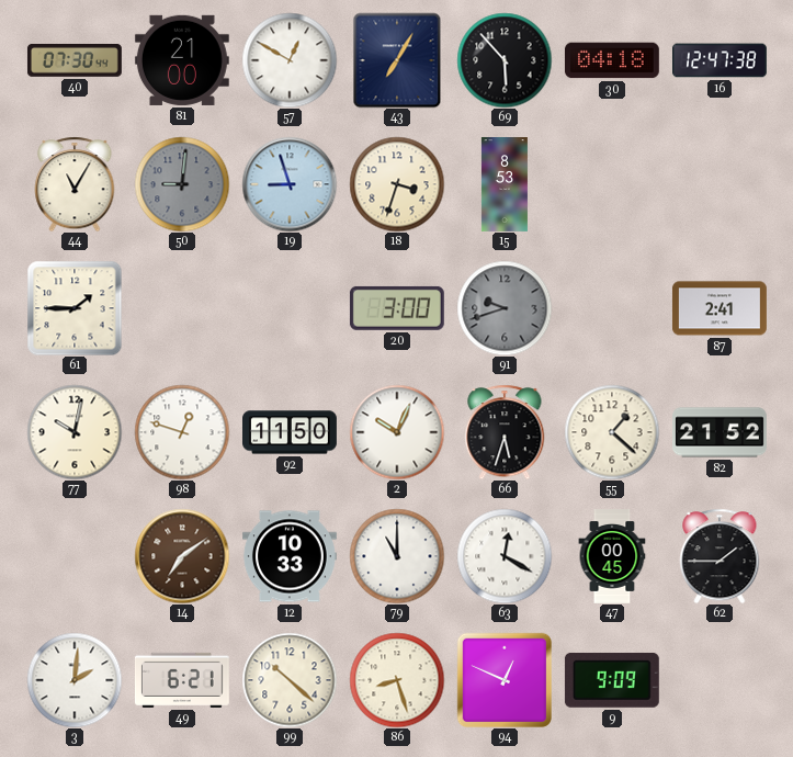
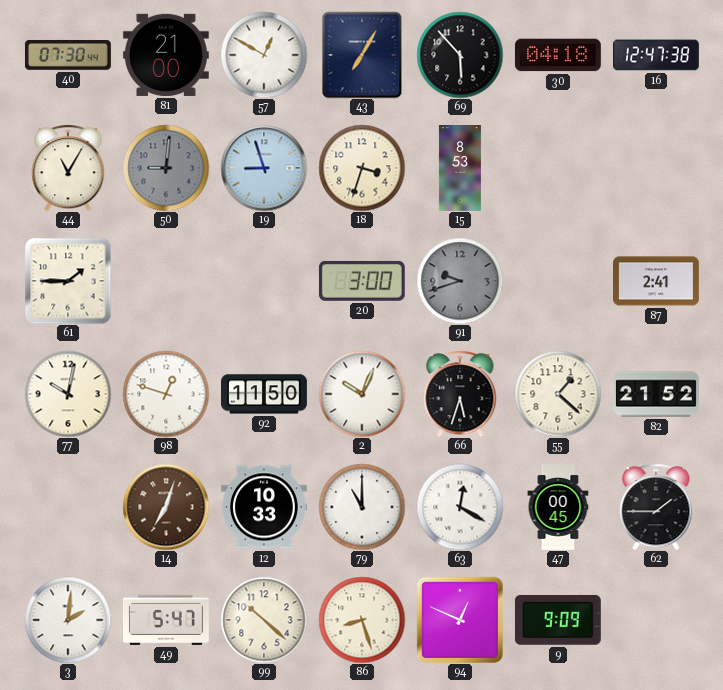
14: 7:09 -> 7:03 (166, 507)
49: 6:21 -> 5:47 (166, 620)
